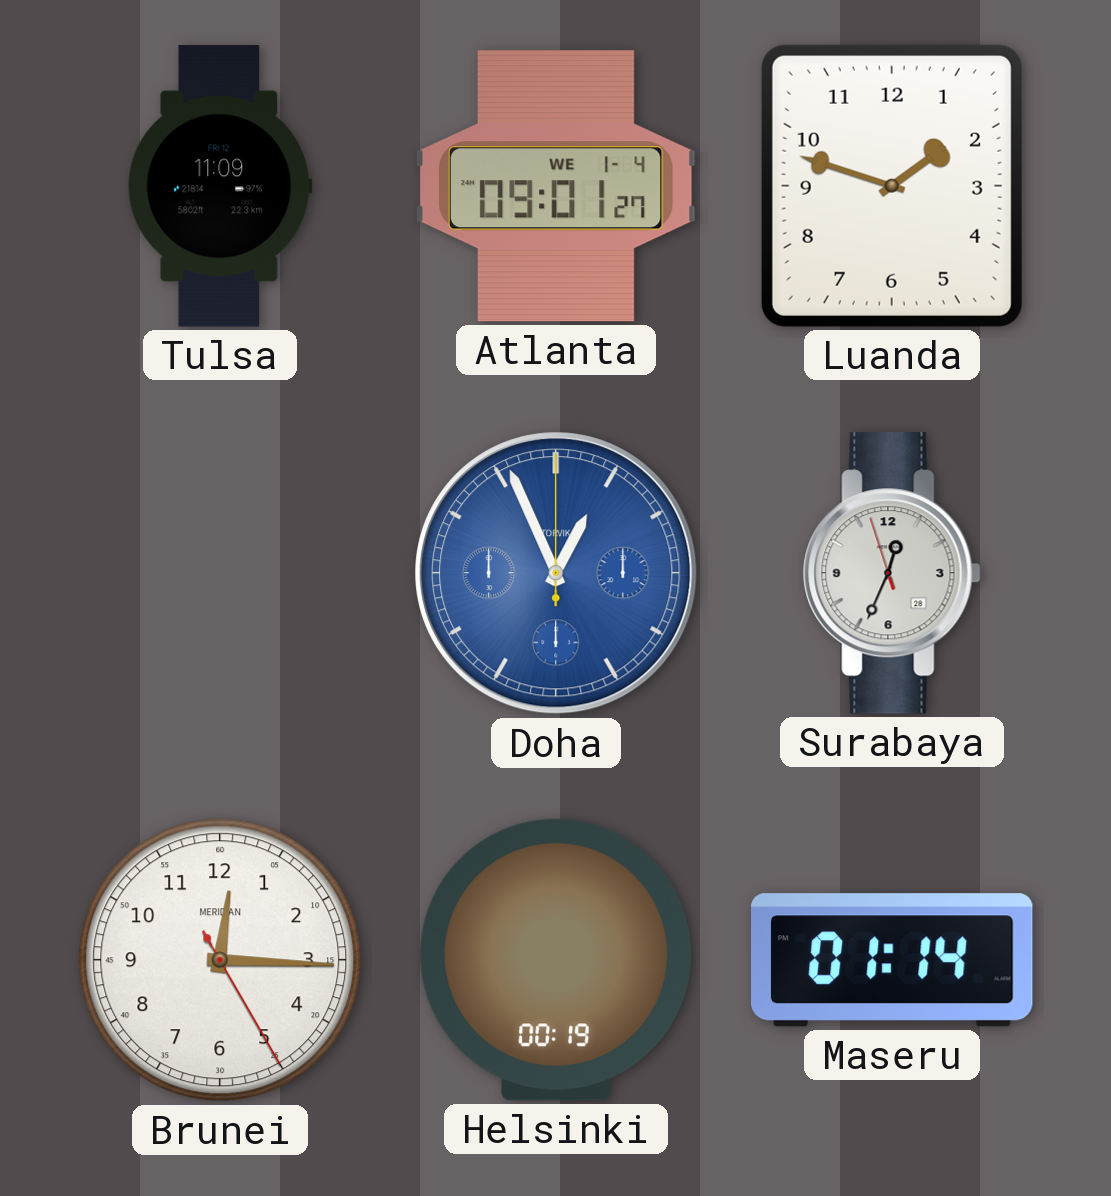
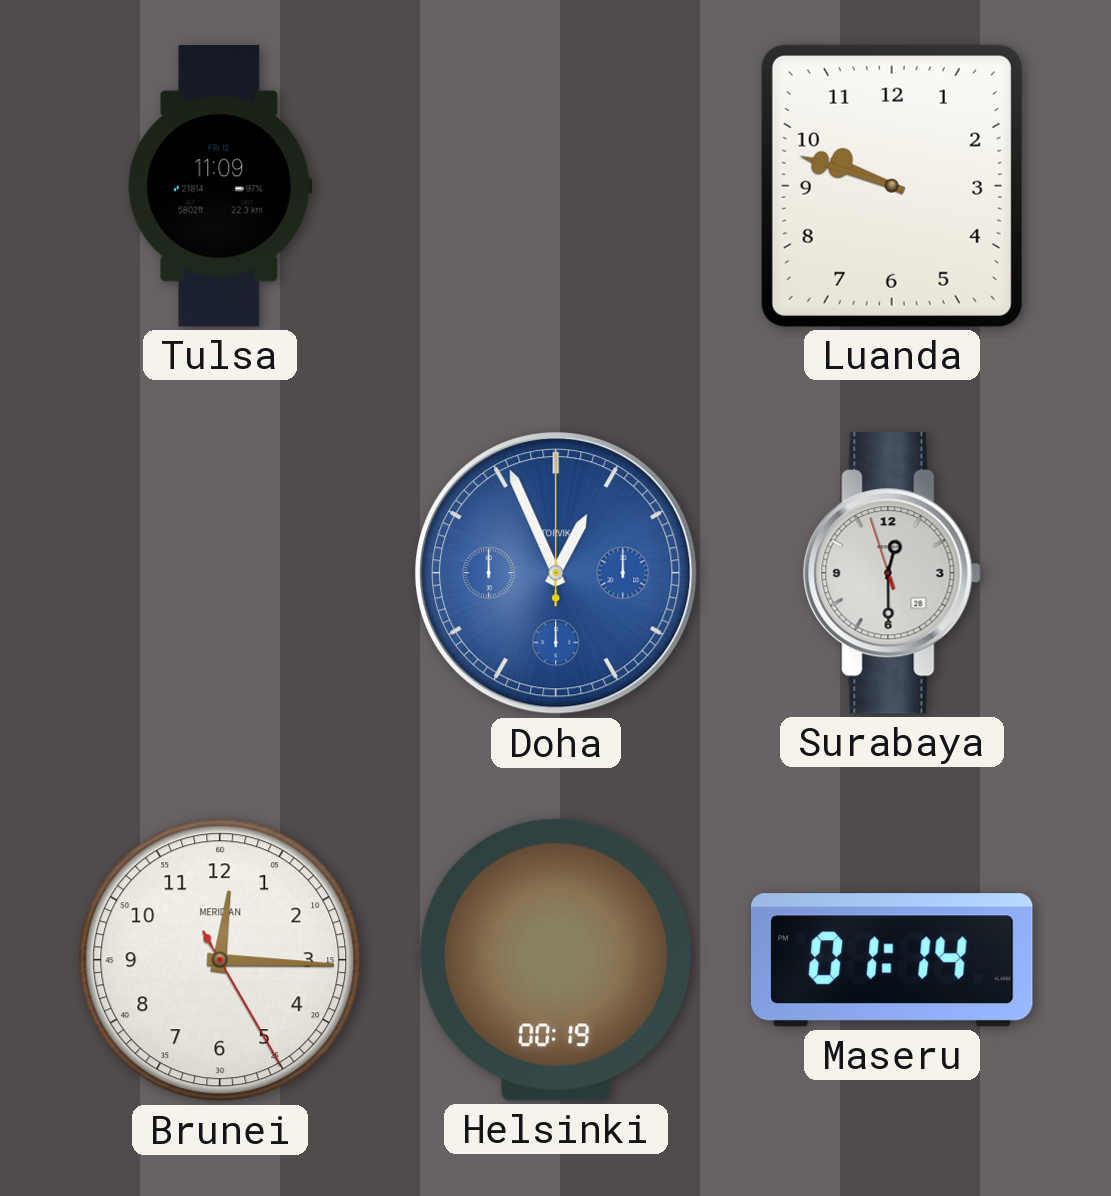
Atlanta: 09:01 -> none (556, 186)
Luanda: 1:48 -> 9:48 (892, 186)
Surabaya: 12:33 -> 12:29 (892, 574)
